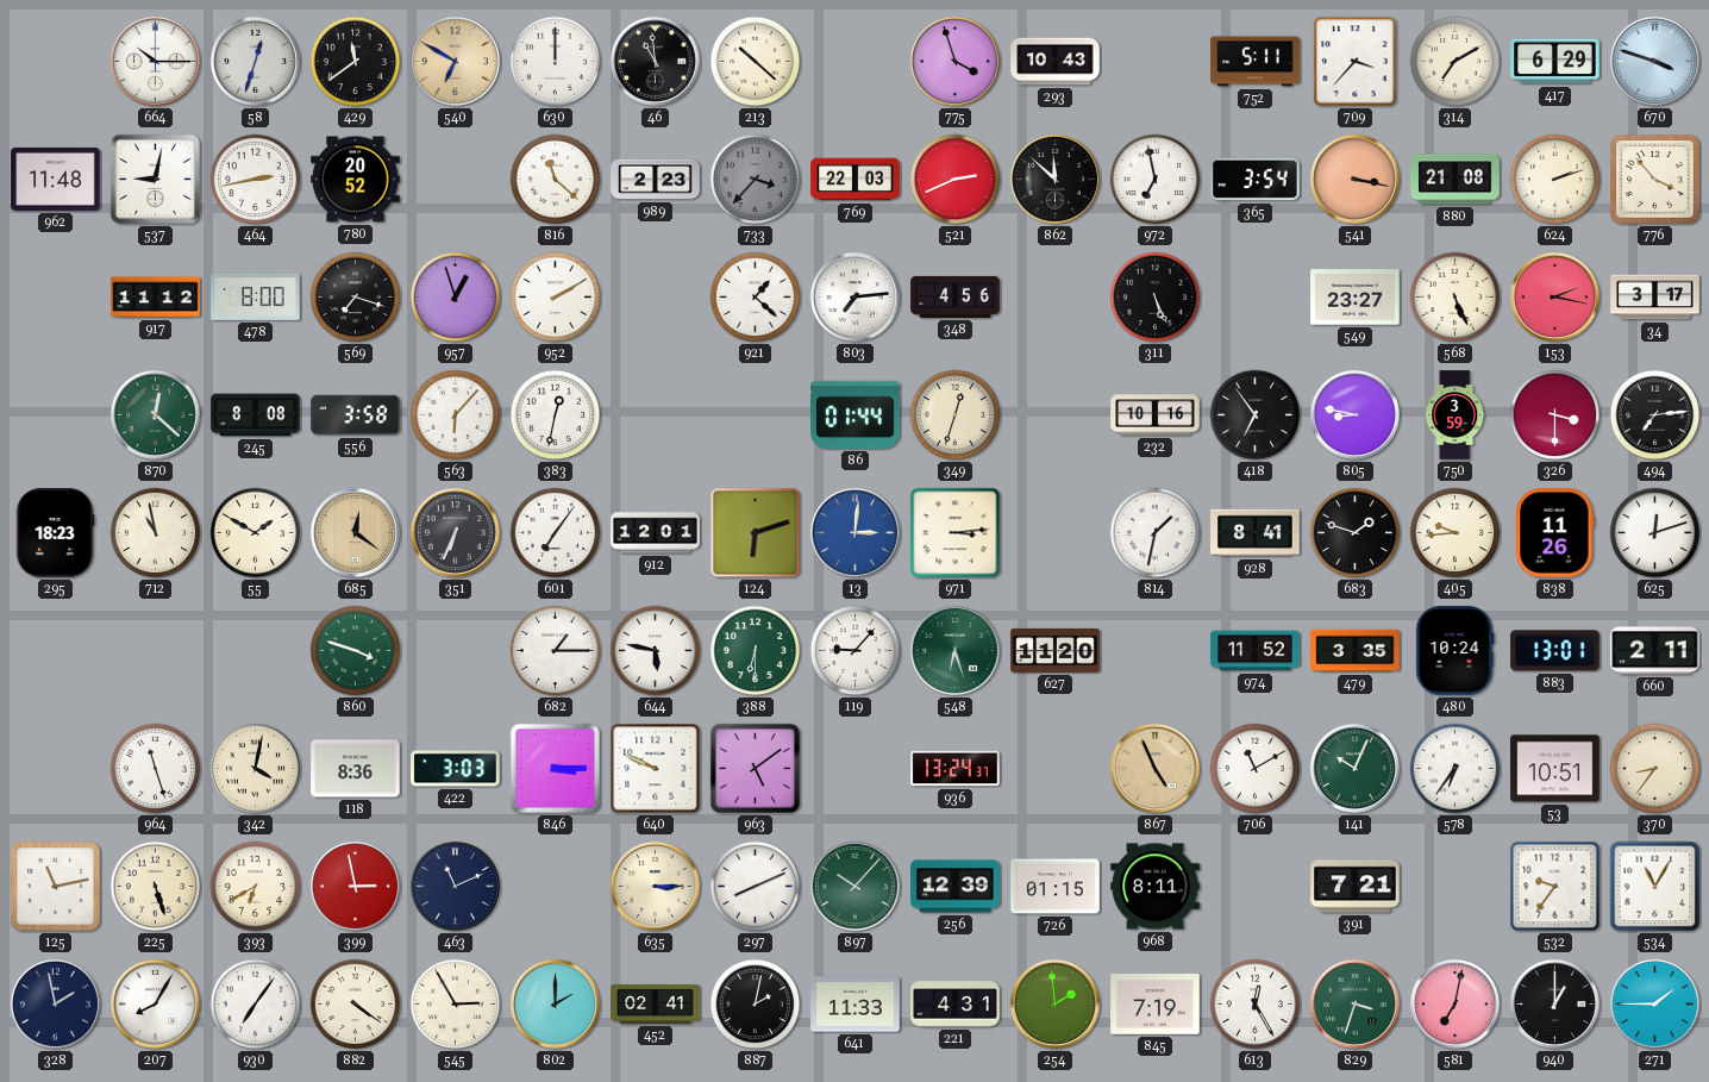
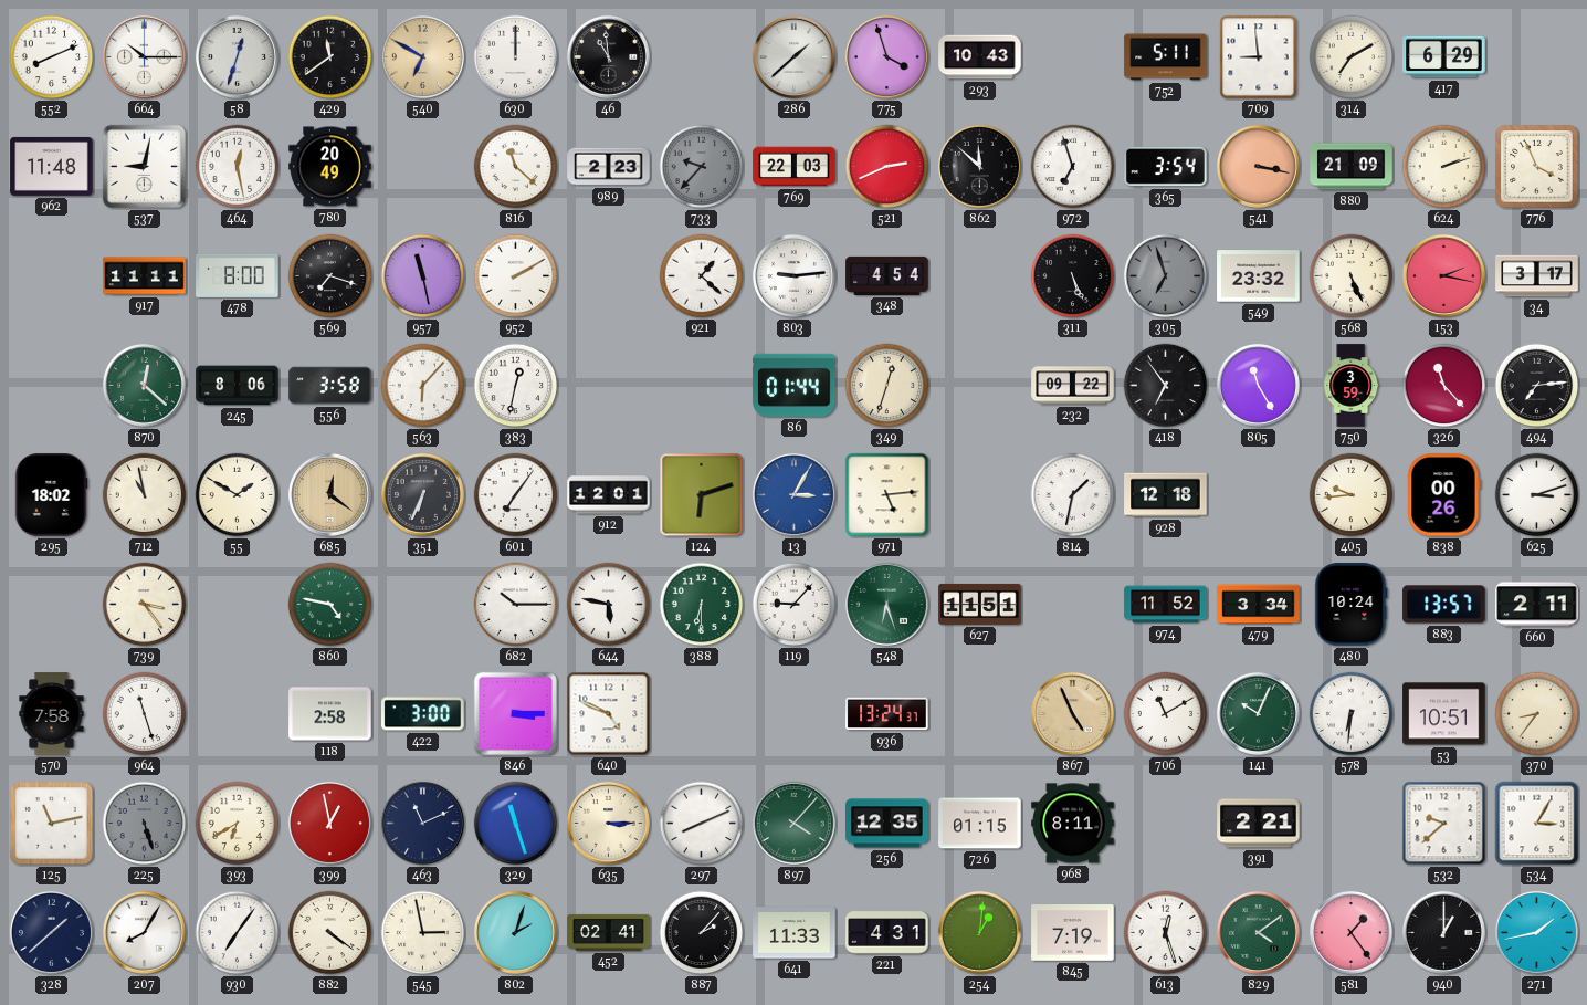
552: none -> 8:11 (52, 57)
213: 10:22 -> none (756, 62)
286: none -> 1:38 (793, 56)
709: 3:37 -> 8:59 (1259, 57)
670: 3:48 -> none (1654, 61)
464: 2:43 -> 12:28 (238, 167)
780: 20:52 -> 20:49 (330, 167)
733: 3:37 -> 9:37 (702, 167)
972: 6:58 -> 6:57 (1073, 167)
880: 21:08 -> 21:09 (1352, 167)
776: 3:53 -> 3:56 (1537, 167)
917: 11:12 -> 11:11 (145, 276)
957: 12:57 -> 11:28 (423, 276)
803: 7:14 -> 9:14 (793, 275)
348: 4:56 -> 4:54 (887, 275)
305: none -> 6:57 (1166, 276)
549: 23:27 -> 23:32 (1259, 276)
245: 8:08 -> 8:06 (238, 386)
232: 10:16 -> 09:22 (1073, 386)
805: 8:47 -> 11:25 (1258, 385)
326: 3:30 -> 11:23 (1444, 386)
295: 18:23 -> 18:02 (51, 495)
13: 3:01 -> 3:05 (793, 494)
971: 3:14 -> 5:14 (887, 495)
928: 8:41 -> 12:18 (1166, 495)
683: 1:48 -> none (1356, 533)
838: 11:26 -> 00:26 (1444, 495)
625: 12:12 -> 3:12 (1537, 495)
739: none -> 3:24 (145, 605)
860: 3:48 -> 4:47 (330, 605)
682: 1:15 -> 10:15 (516, 605)
627: 11:20 -> 11:51 (980, 604)
479: 3:35 -> 3:34 (1259, 605)
883: 13:01 -> 13:57 (1444, 605)
570: none -> 7:58 (52, 714)
342: 4:02 -> none (255, 768)
118: 8:36 -> 2:58 (330, 714)
422: 3:03 -> 3:00 (423, 714)
640: 9:49 -> 4:49 (609, 714)
963: 5:09 -> none (755, 768)
578: 6:36 -> 6:31 (1352, 714)
225 dial: cream -> grey (145, 824)
399: 2:58 -> 12:58 (329, 823)
329: none -> 11:27 (516, 824)
897: 10:07 -> 4:07 (793, 823)
256: 12:39 -> 12:35 (887, 824)
391: 7:21 -> 2:21 (1259, 824)
532: 9:36 -> 9:38 (1444, 824)
534: 11:05 -> 3:05 (1537, 824)
328: 1:58 -> 1:38 (51, 932)
545: 2:55 -> 2:58 (423, 933)
802: 2:00 -> 2:03 (515, 932)
887: 2:02 -> 2:07 (702, 933)
254: 1:59 -> 1:01 (979, 932)
613: 12:25 -> 12:27 (1166, 933)
829: 3:33 -> 4:09 (1258, 932)
581: 7:02 -> 1:24 (1350, 932)
271: 1:45 -> 1:43 (1536, 932)
